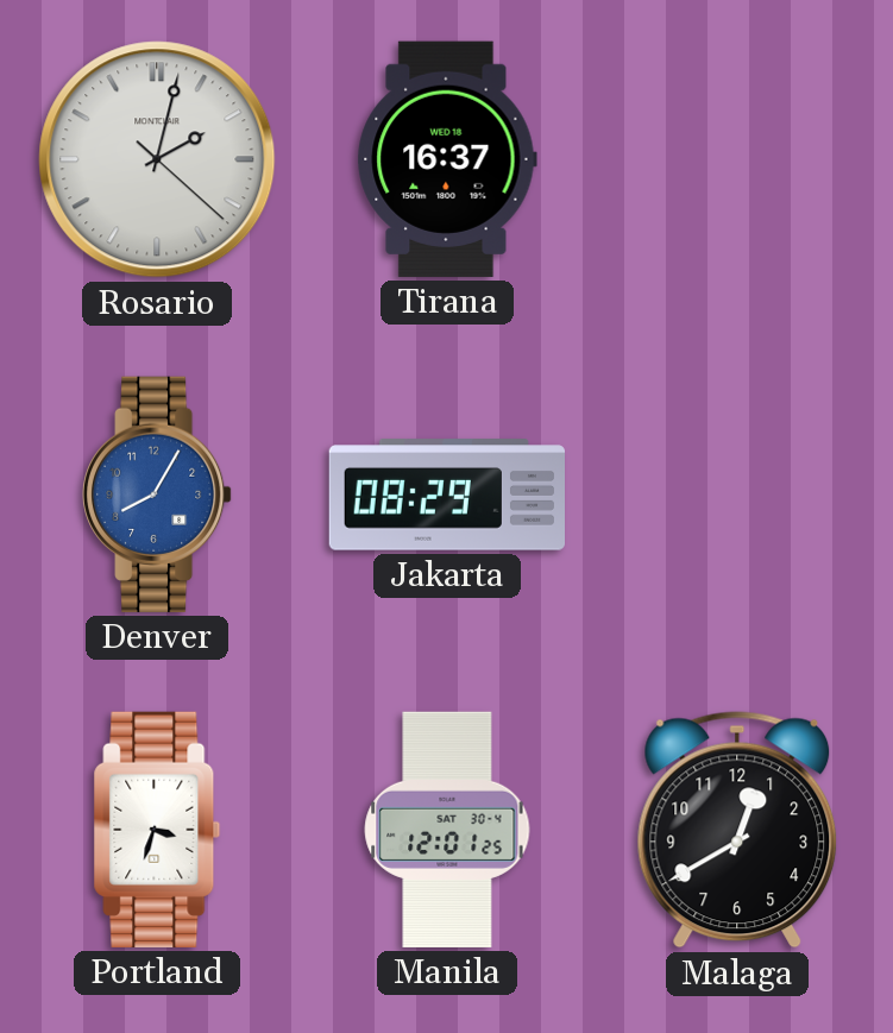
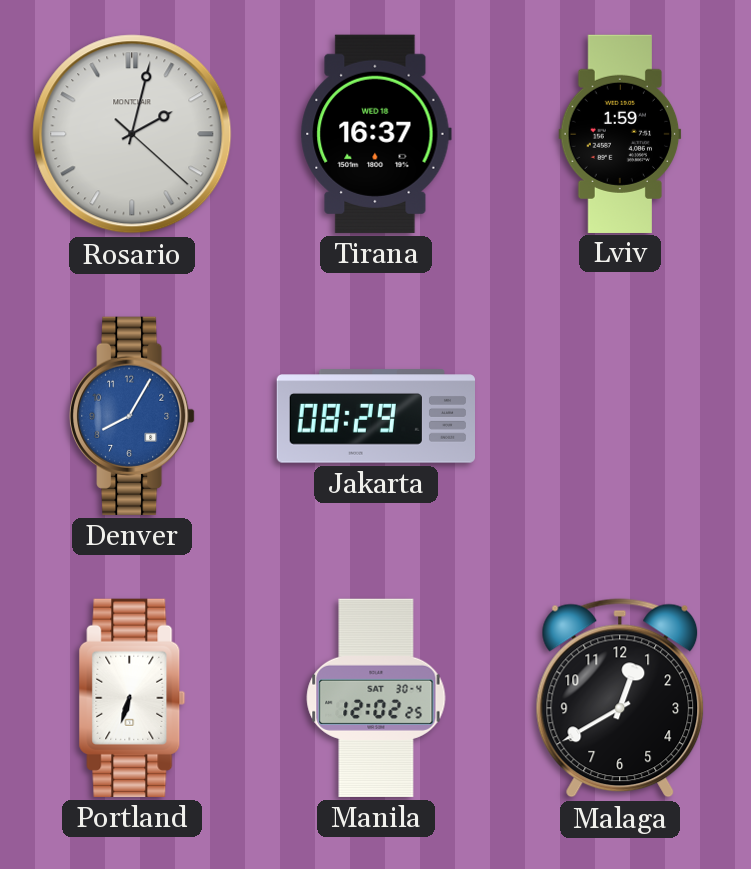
Lviv: none -> 1:59 (620, 133)
Portland: 3:33 -> 6:33 (132, 698)
Manila: 12:01 -> 12:02 (376, 698)
